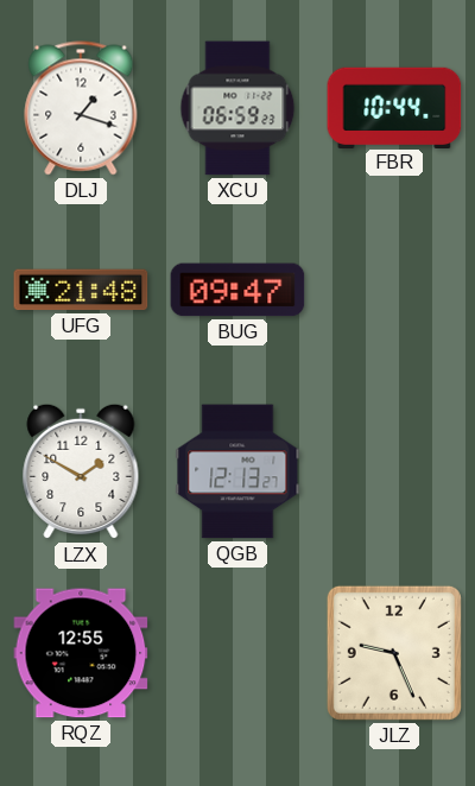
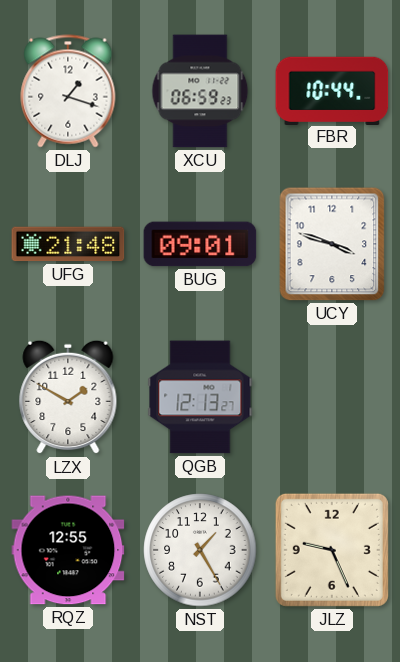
BUG: 09:47 -> 09:01 (200, 244)
UCY: none -> 3:48 (332, 244)
NST: none -> 1:25 (200, 550)
